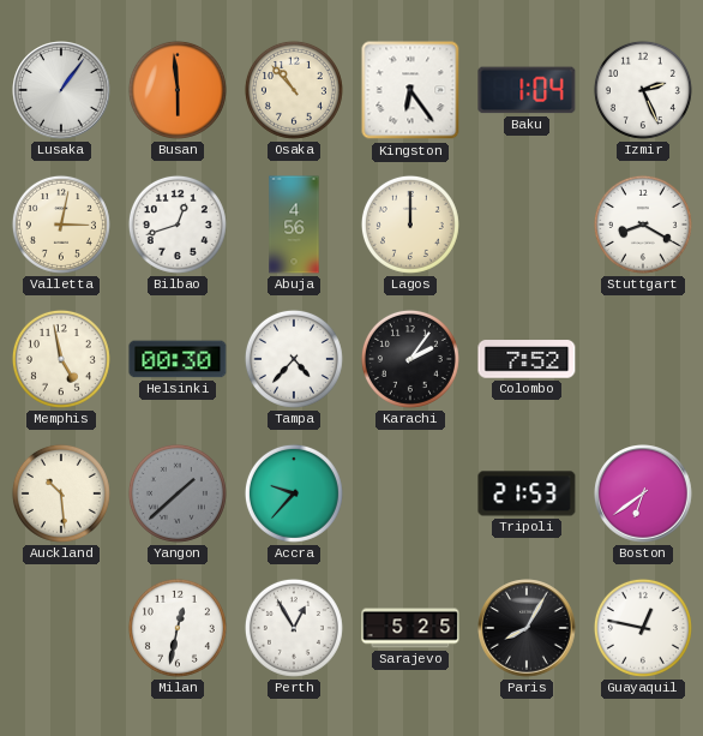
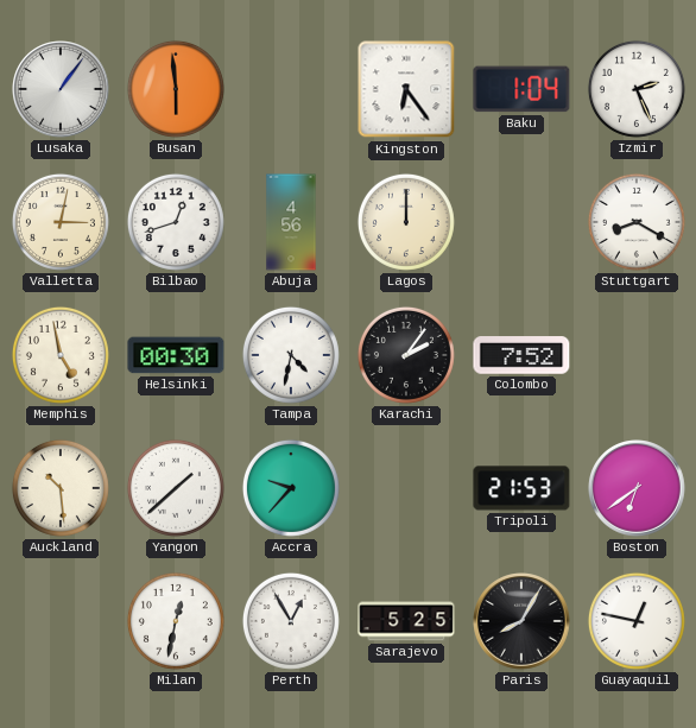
Osaka: 10:53 -> none (294, 90)
Tampa: 4:37 -> 4:32 (291, 355)
Yangon dial: grey -> white (176, 488)
